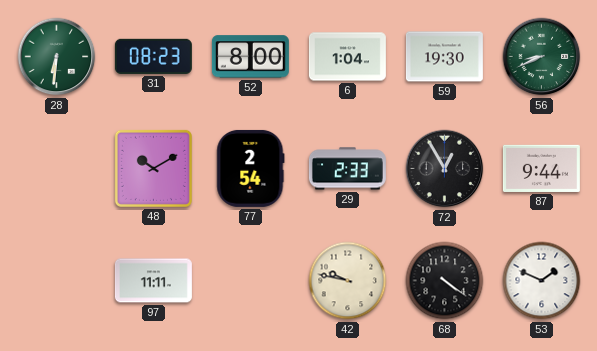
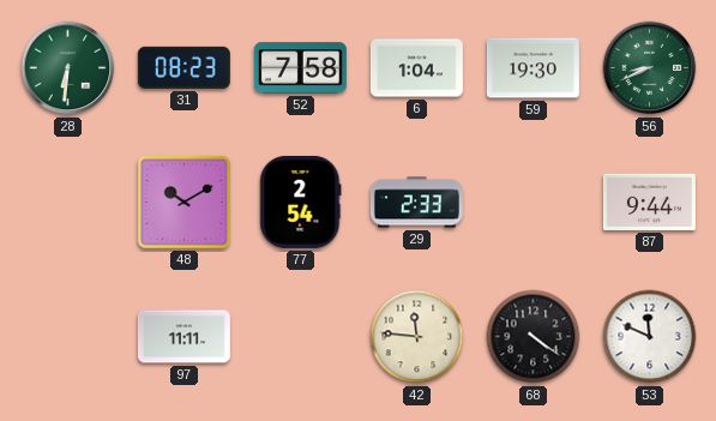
52: 8:00 -> 7:58 (300, 68)
72: 12:55 -> none (445, 169)
42: 9:47 -> 11:46 (417, 337)
53: 1:49 -> 11:49 (650, 337)
